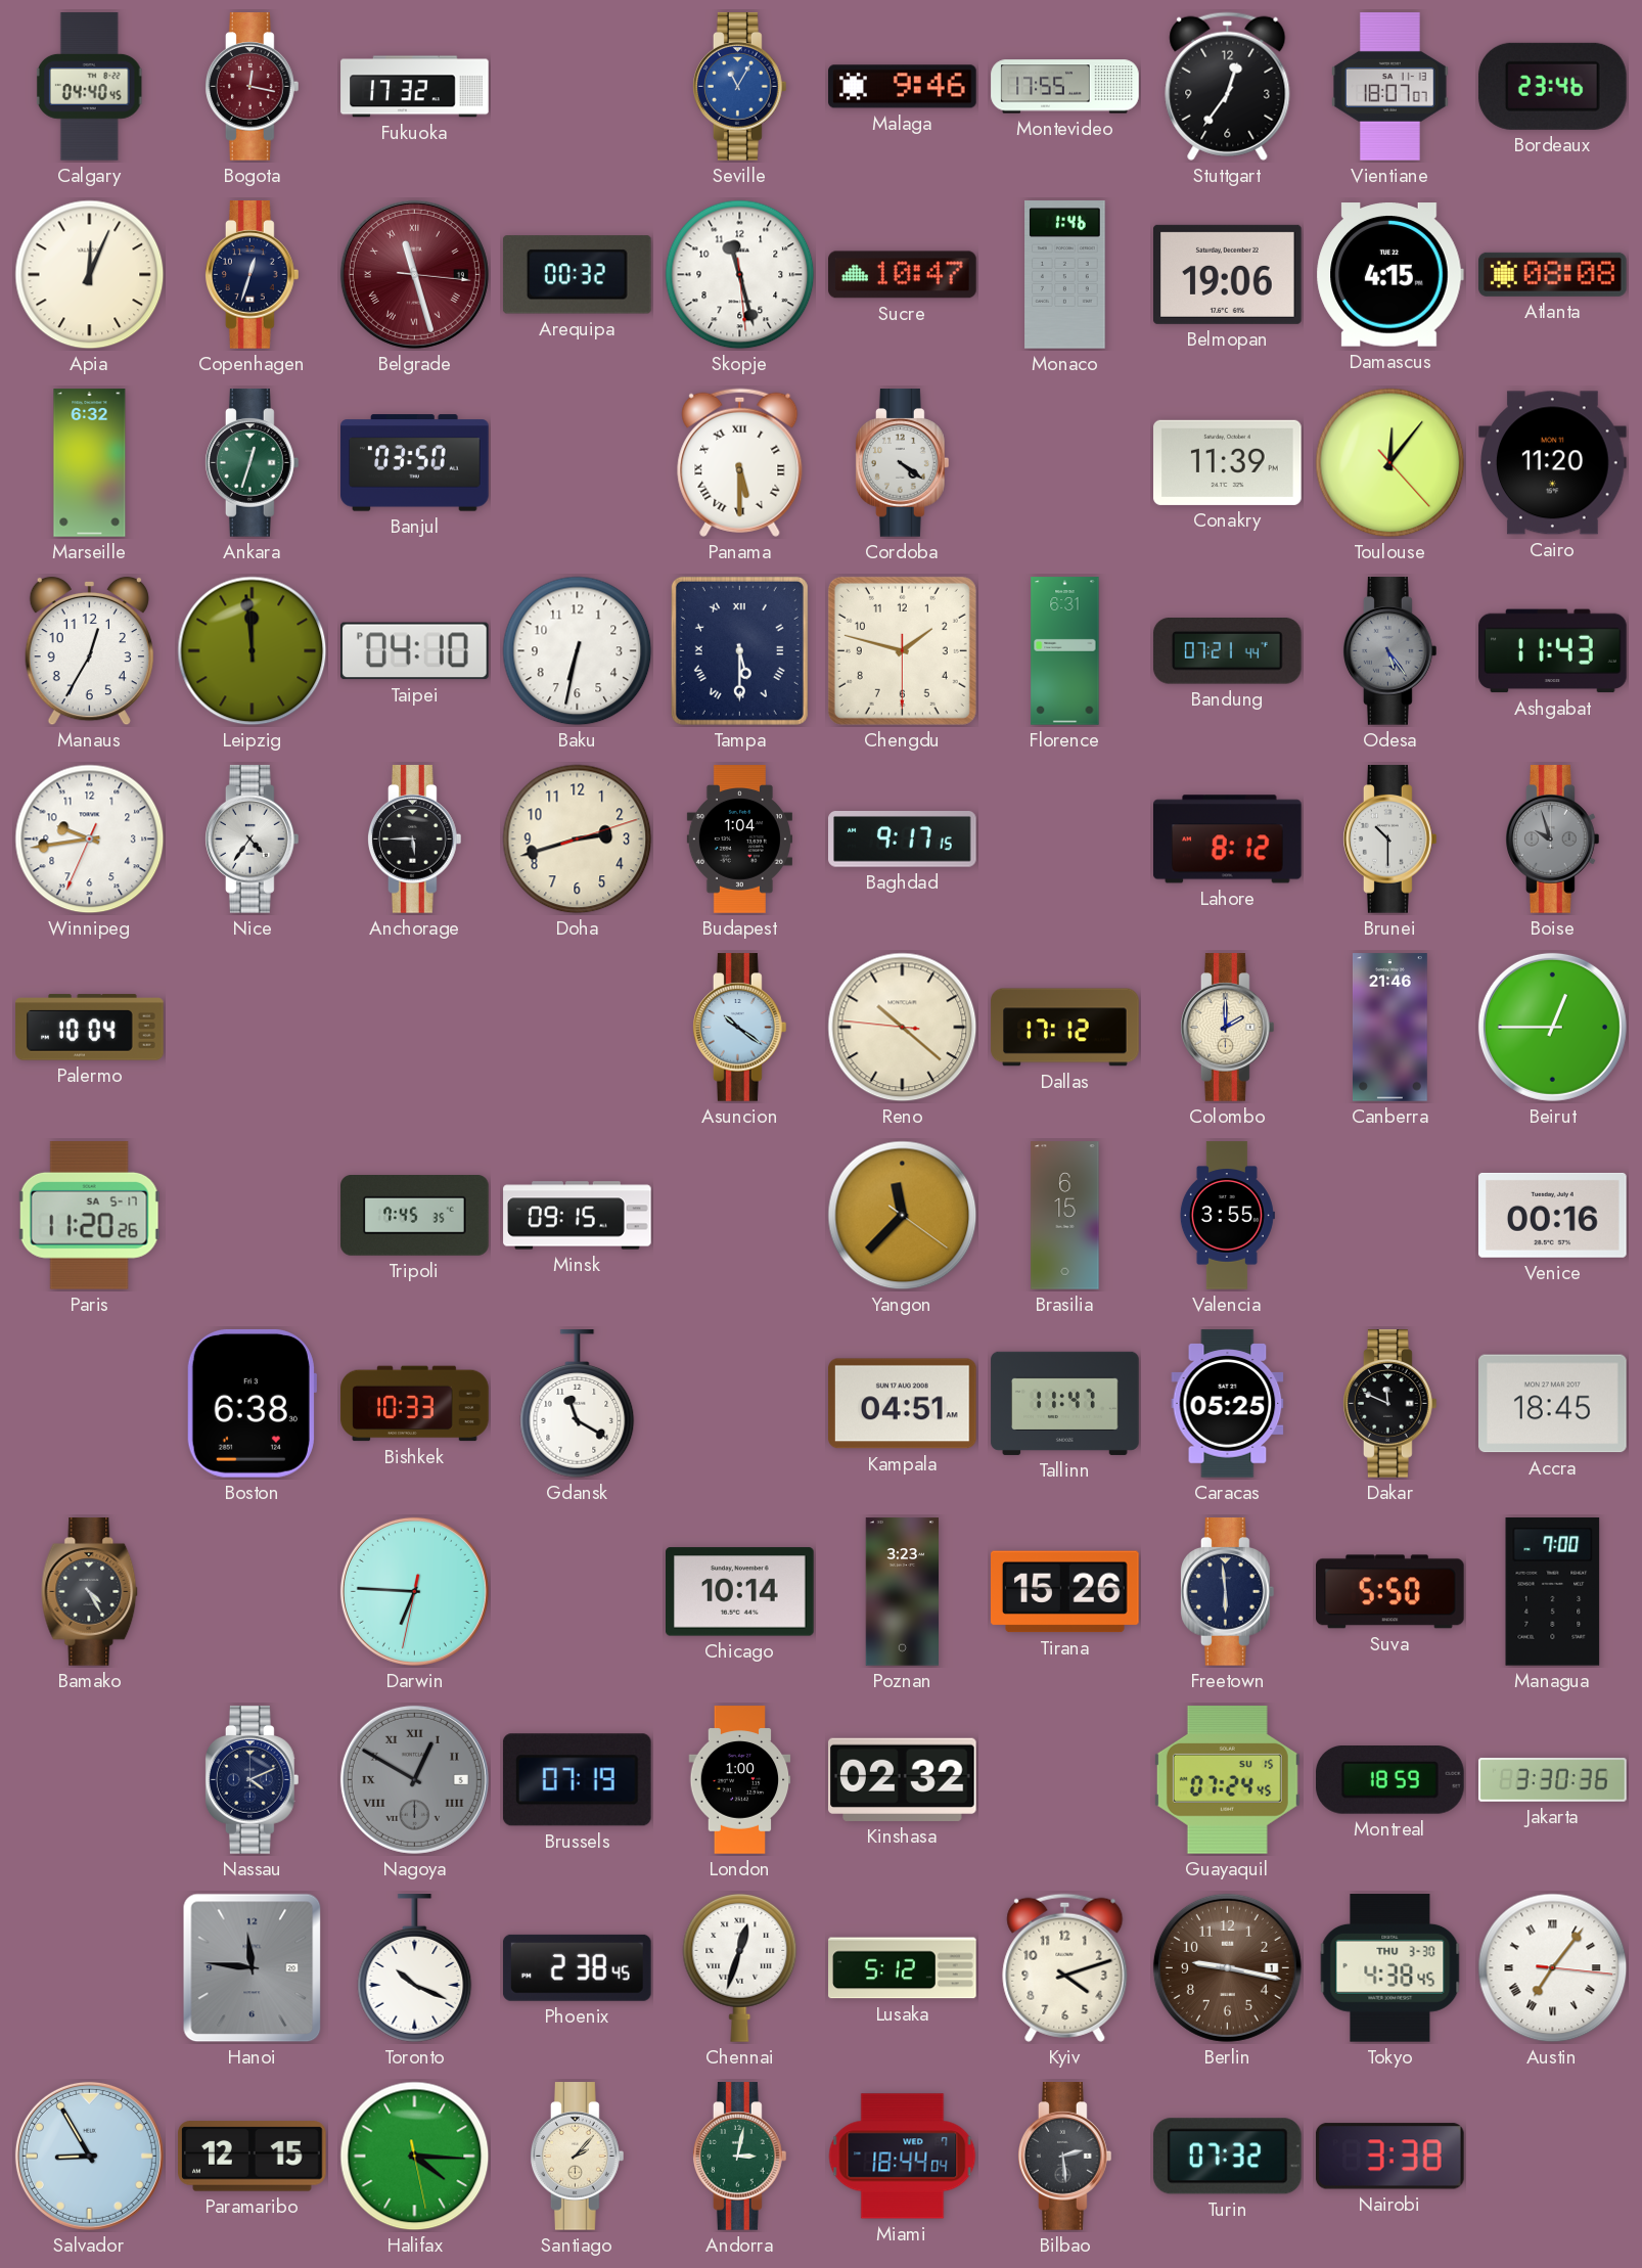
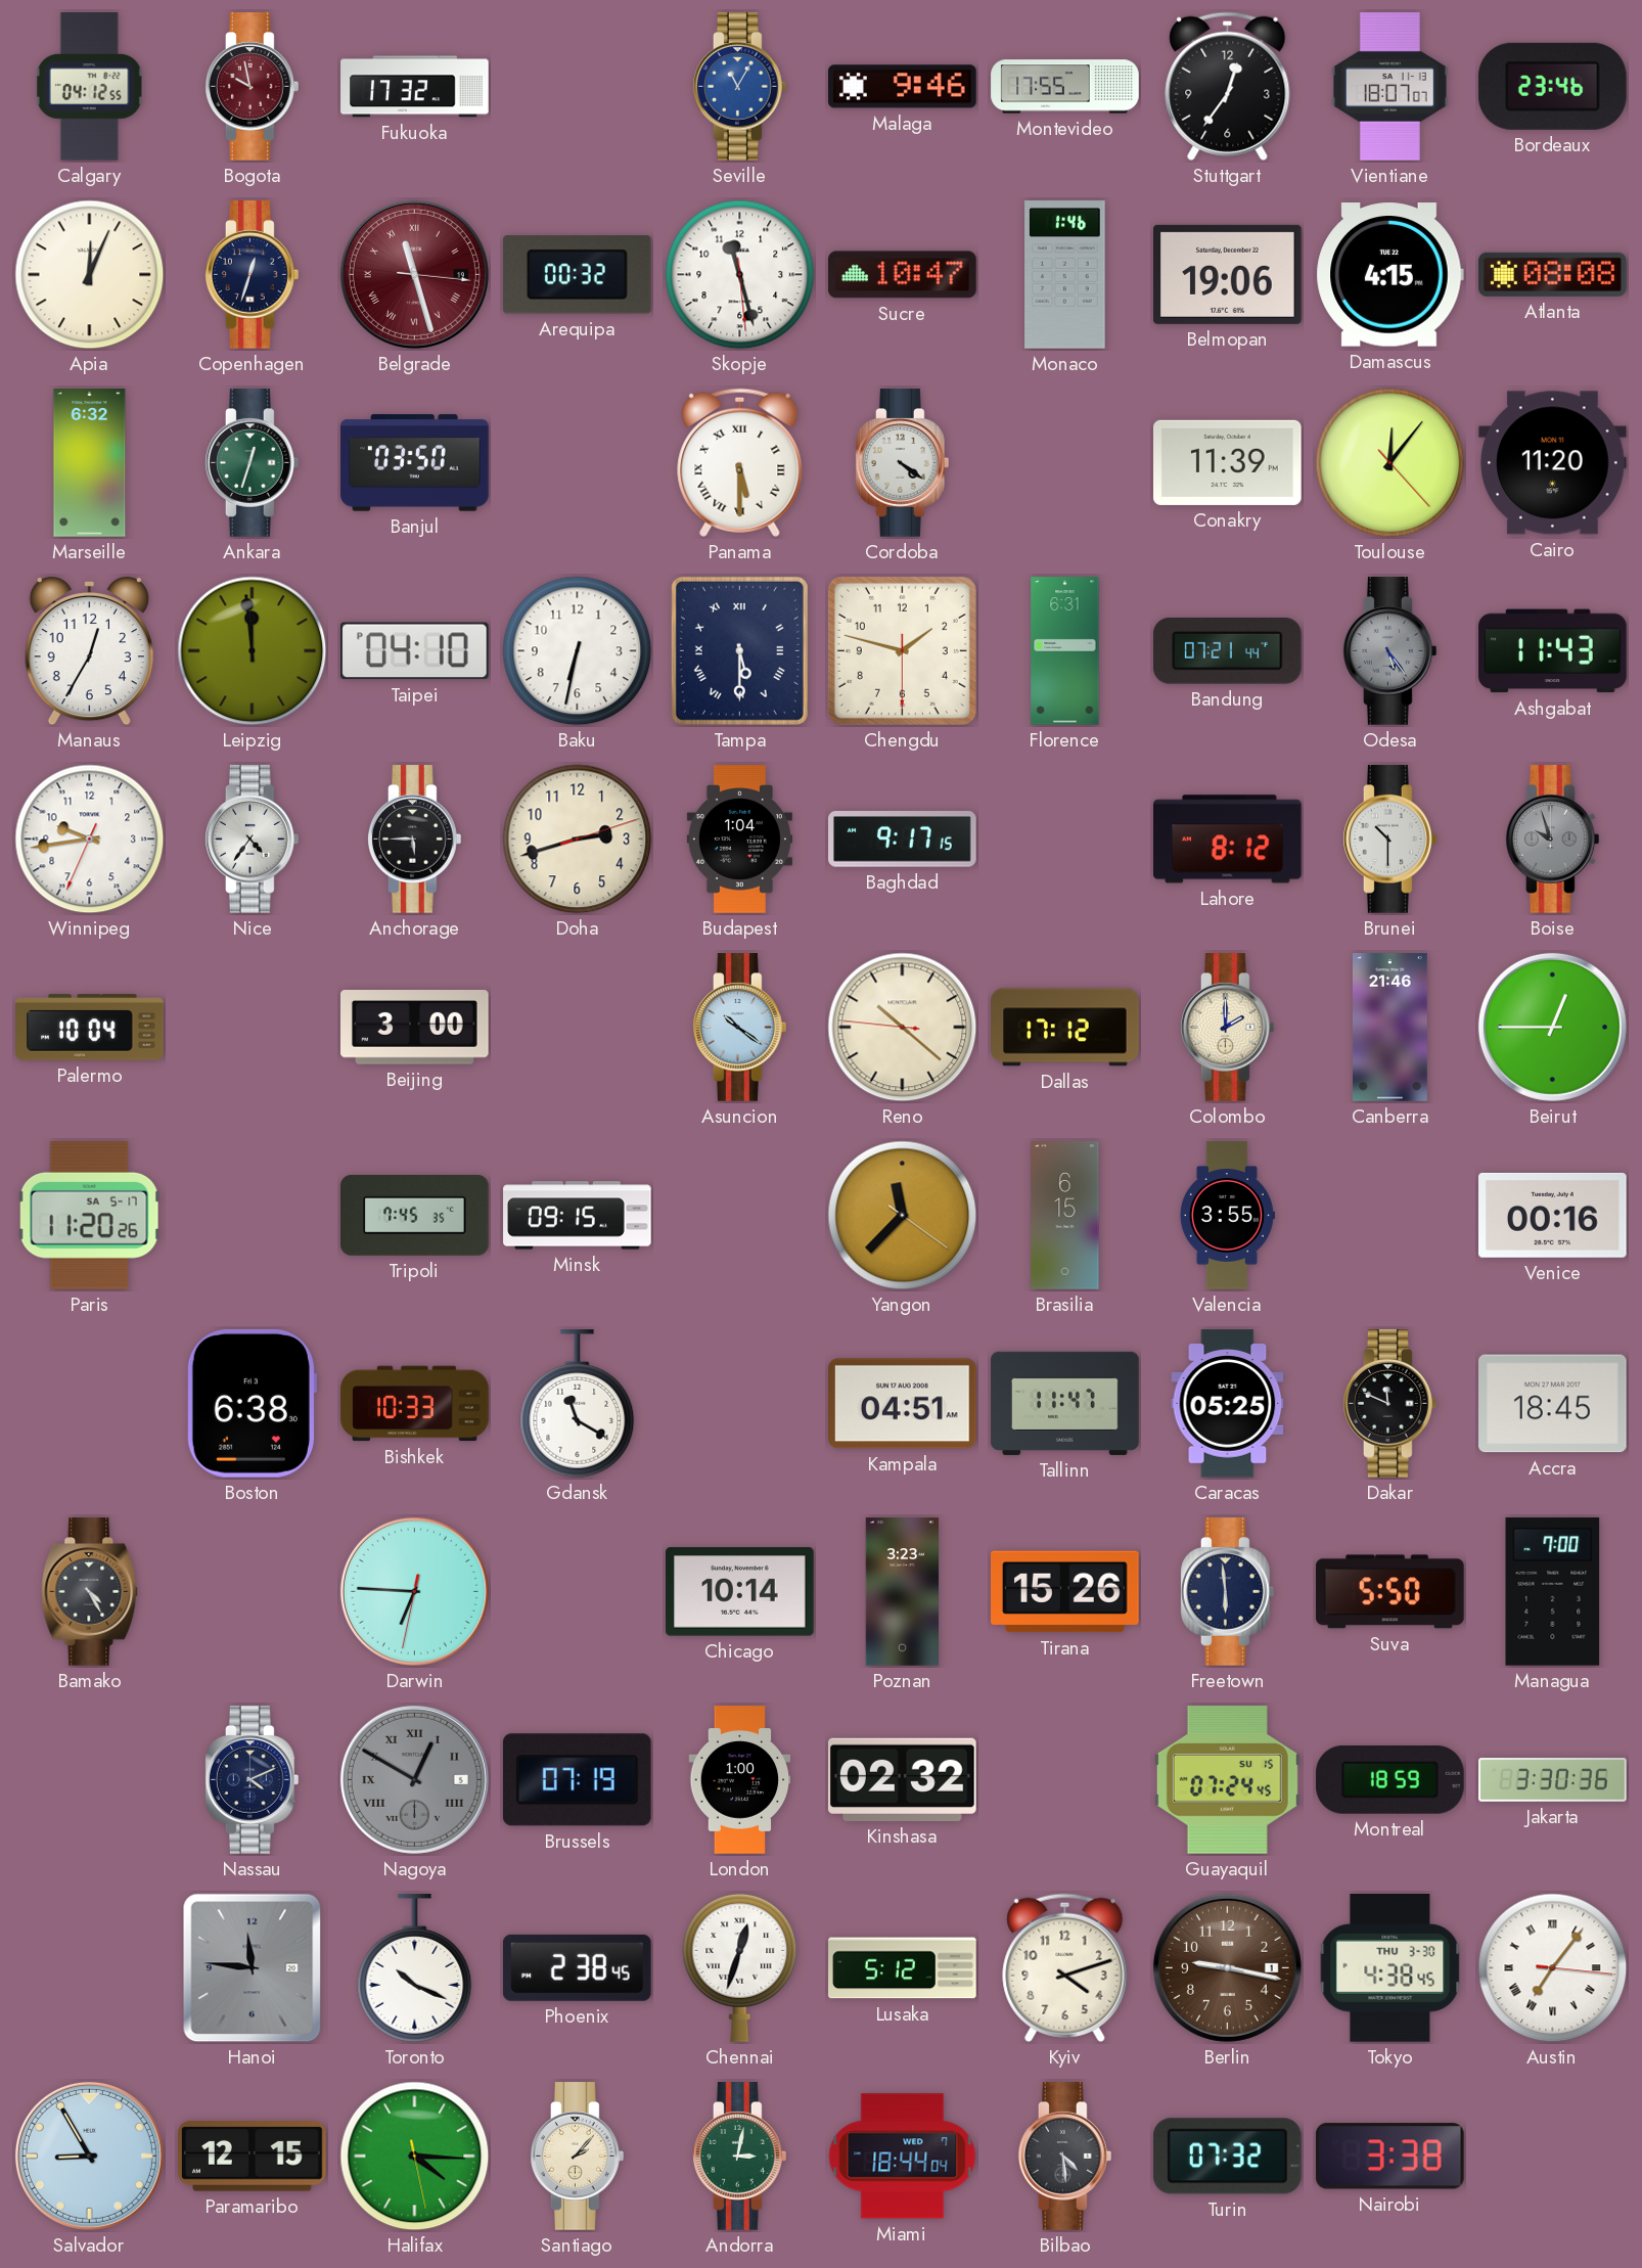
Calgary: 04:40 -> 04:12 (89, 87)
Bogota: 12:17 -> 9:58 (253, 87)
Beijing: none -> 3:00 (415, 1028)
Bilbao: 2:29 -> 4:29 (1065, 2157)
